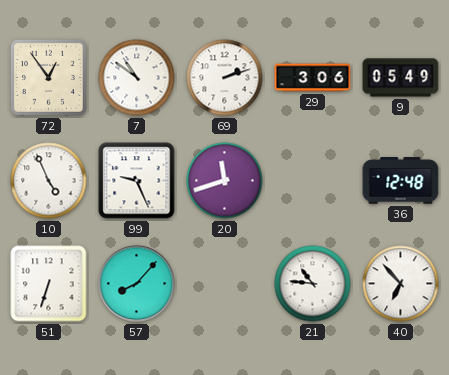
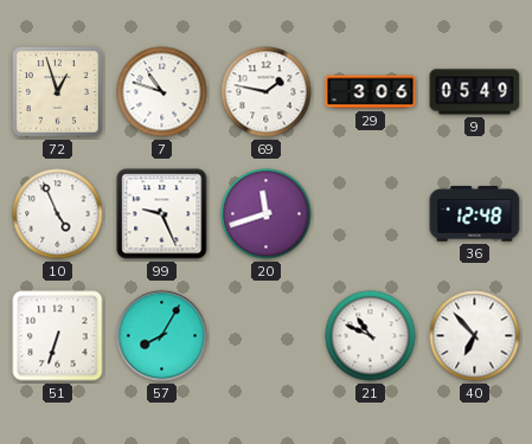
72: 12:54 -> 12:57 (57, 91)
7: 10:51 -> 10:48 (162, 92)
69: 2:12 -> 1:47 (267, 92)
57: 8:07 -> 8:05 (162, 336)
21: 10:46 -> 10:49 (371, 336)
